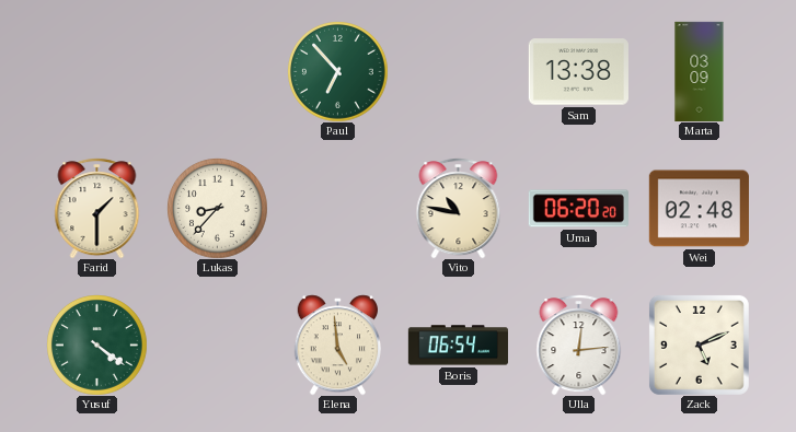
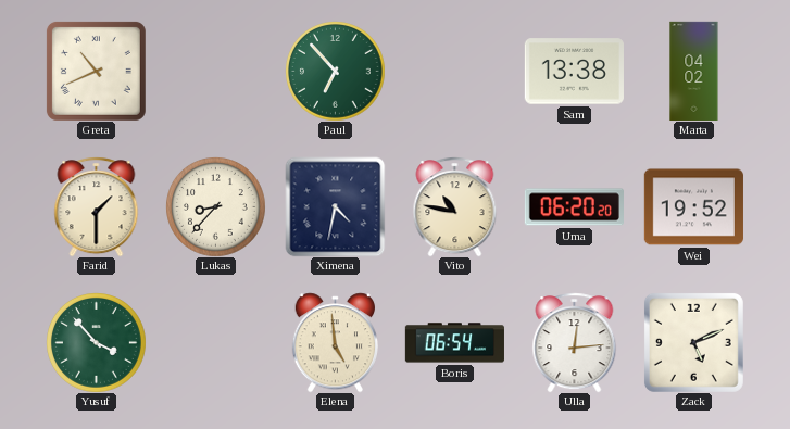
Greta: none -> 10:41 (96, 71)
Marta: 03:09 -> 04:02 (694, 71)
Ximena: none -> 4:32 (335, 206)
Wei: 02:48 -> 19:52 (693, 207)
Yusuf: 4:21 -> 3:53 (97, 343)
